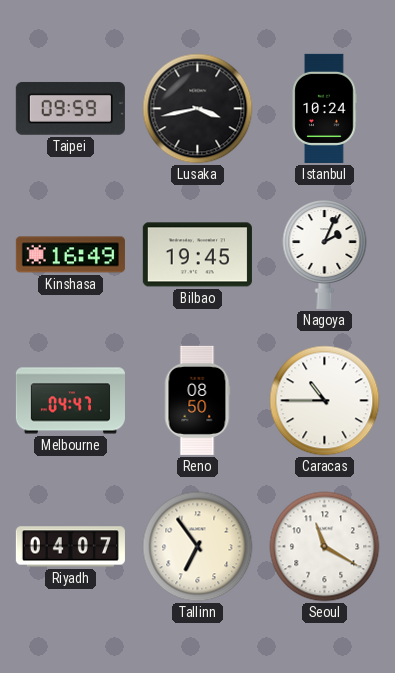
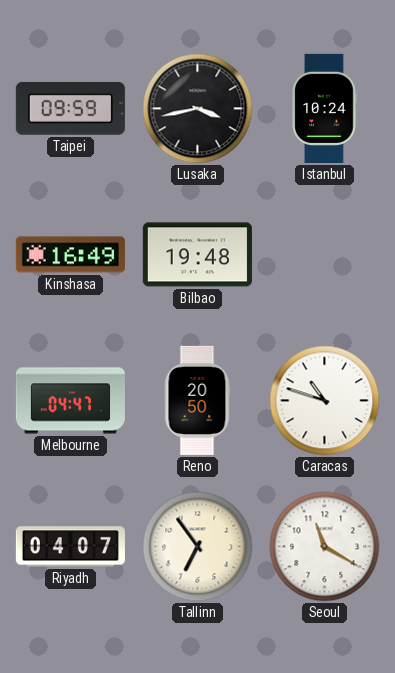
Bilbao: 19:45 -> 19:48 (197, 255)
Nagoya: 2:04 -> none (325, 254)
Reno: 08:50 -> 20:50 (197, 400)
Caracas: 10:45 -> 10:48 (325, 401)
